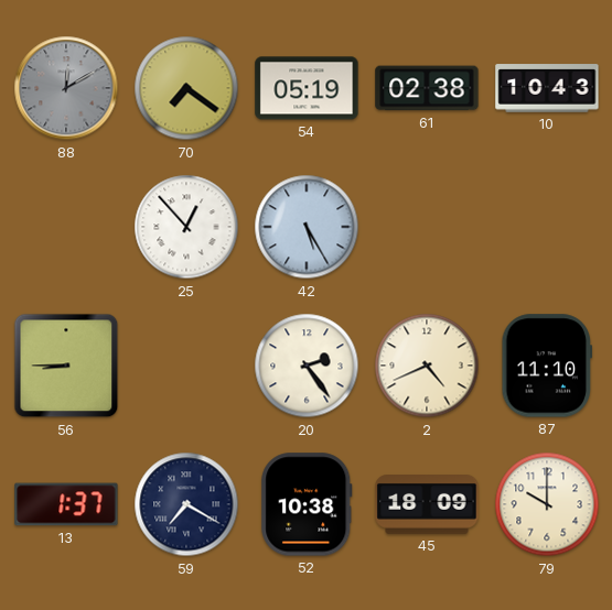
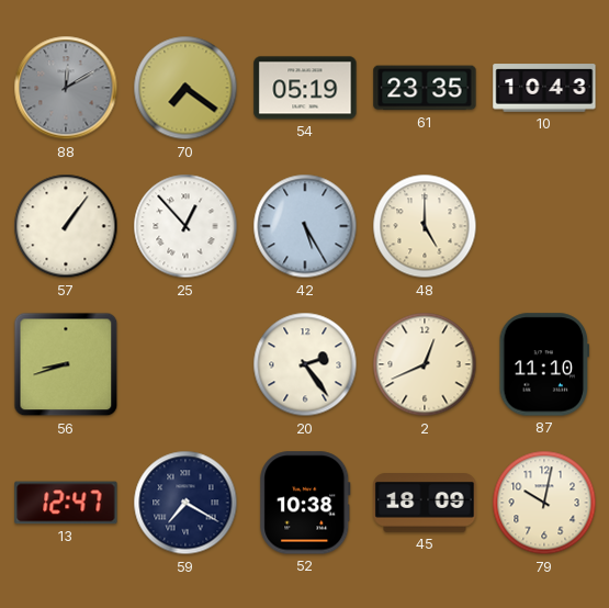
61: 02:38 -> 23:35 (425, 88)
57: none -> 1:06 (66, 226)
48: none -> 5:00 (425, 226)
56: 8:45 -> 8:42 (66, 364)
2: 4:41 -> 12:41 (425, 364)
13: 1:37 -> 12:47 (66, 503)
79: 10:00 -> 10:02 (544, 503)
